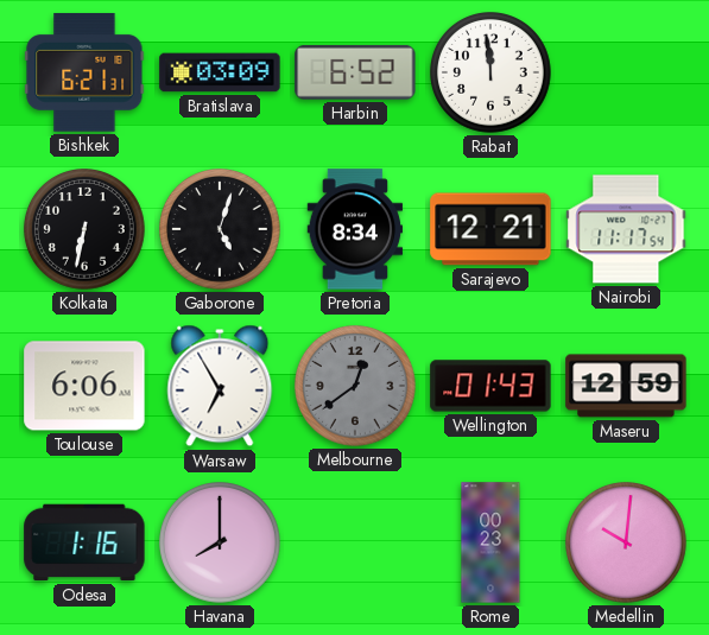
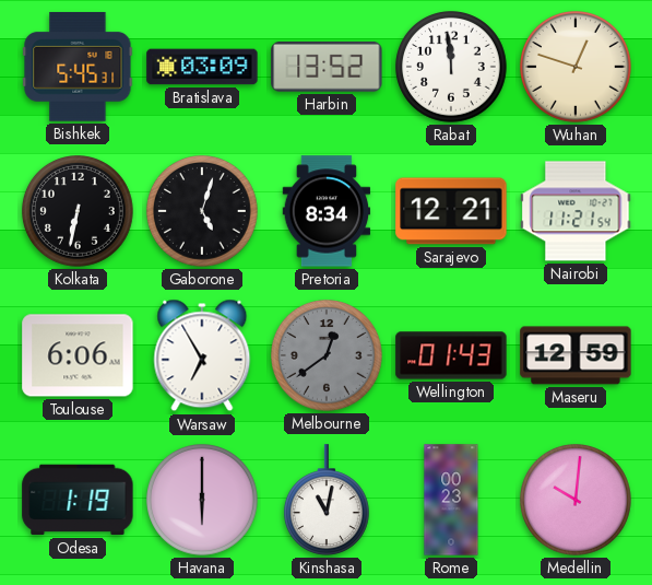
Bishkek: 6:21 -> 5:45 (78, 67)
Harbin: 6:52 -> 13:52 (327, 67)
Wuhan: none -> 12:48 (577, 68)
Nairobi: 11:17 -> 11:21 (576, 211)
Odesa: 1:16 -> 1:19 (78, 500)
Havana: 8:00 -> 6:00 (203, 501)
Kinshasa: none -> 11:02 (327, 500)
